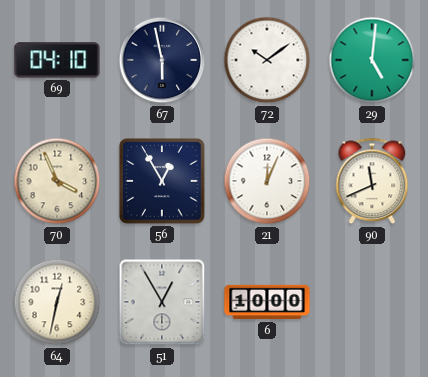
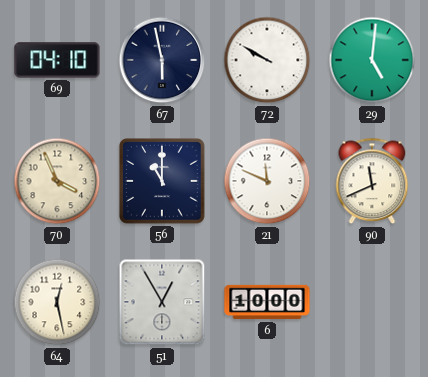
72: 10:09 -> 9:50 (267, 60)
56: 12:55 -> 11:00 (162, 181)
21: 12:04 -> 11:49 (267, 181)
64: 12:32 -> 12:28 (57, 302)
